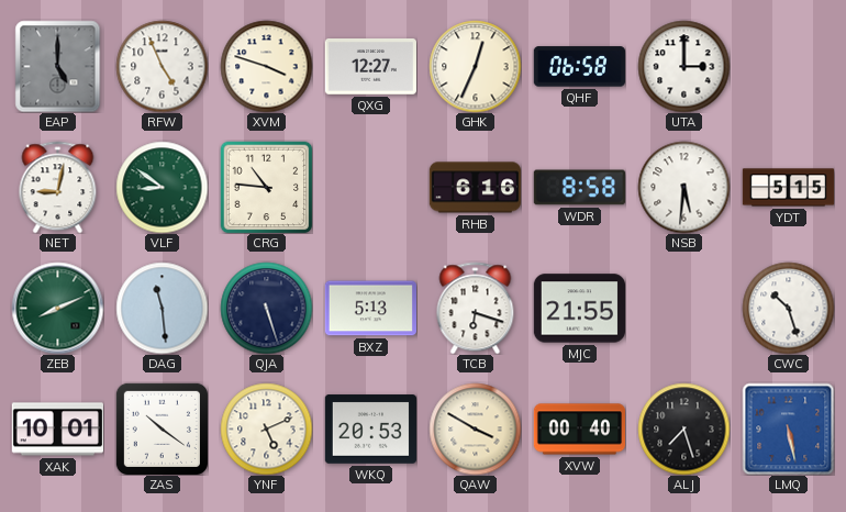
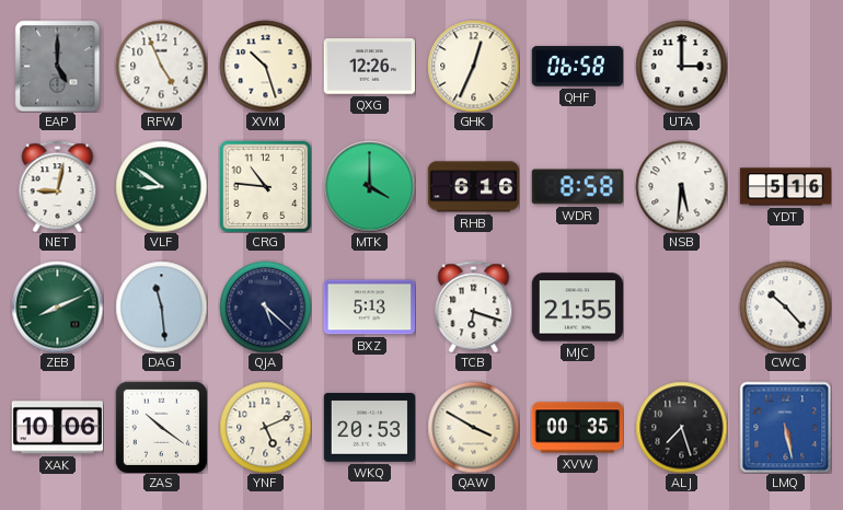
XVM: 3:48 -> 10:27 (265, 66)
QXG: 12:27 -> 12:26 (369, 67)
MTK: none -> 4:00 (369, 186)
YDT: 5:15 -> 5:16 (785, 187)
QJA: 5:27 -> 5:22 (265, 306)
CWC: 10:27 -> 10:23 (785, 306)
XAK: 10:01 -> 10:06 (57, 428)
XVW: 00:40 -> 00:35 (577, 428)
